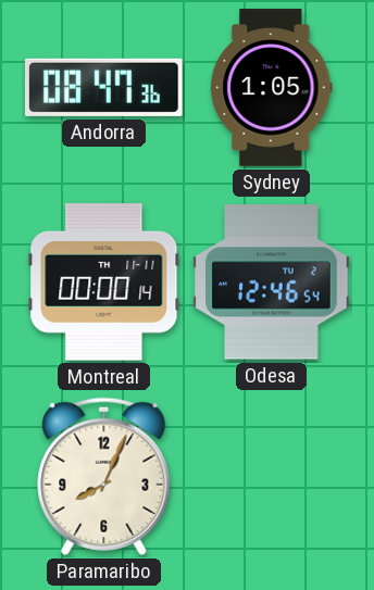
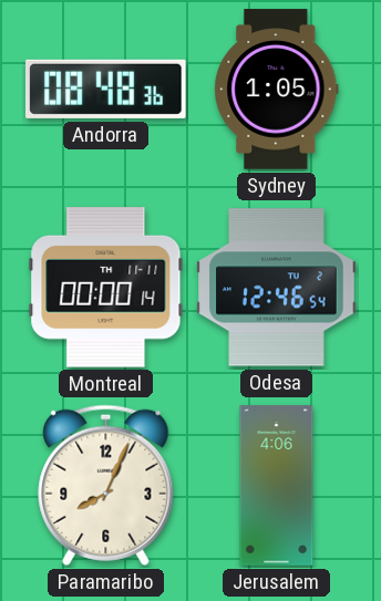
Andorra: 08:47 -> 08:48 (106, 89)
Jerusalem: none -> 4:06 (277, 486)
